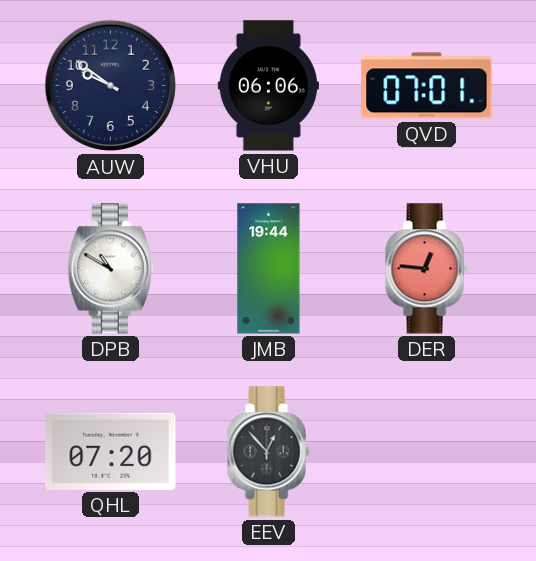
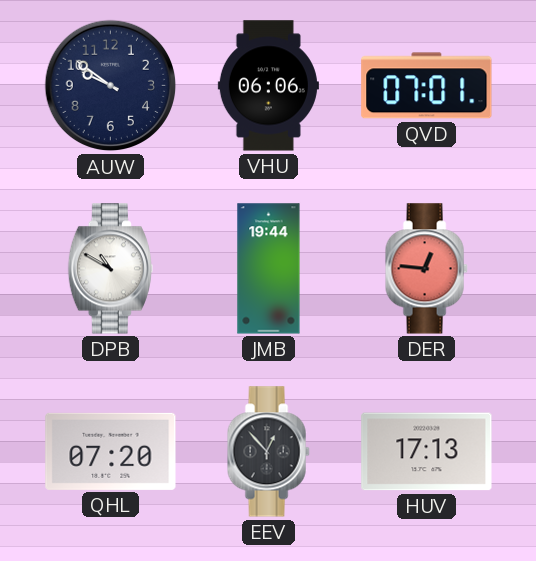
HUV: none -> 17:13 (427, 452)
